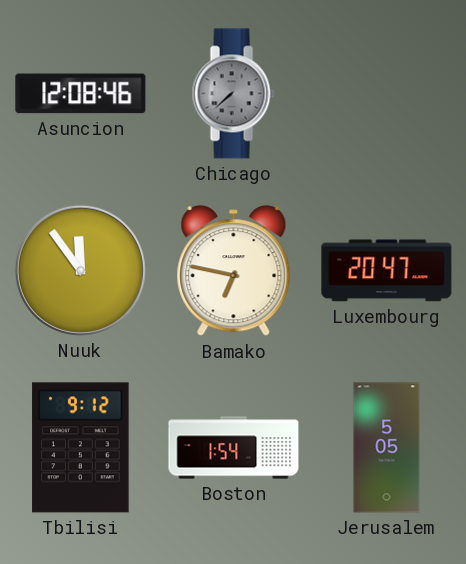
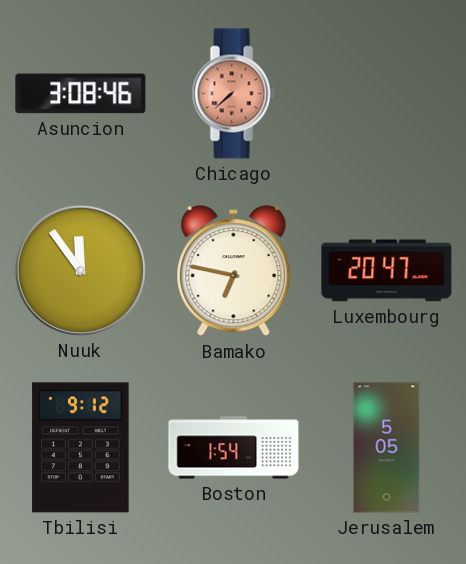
Asuncion: 12:08 -> 3:08 (81, 94)
Chicago dial: grey -> salmon (233, 94)
